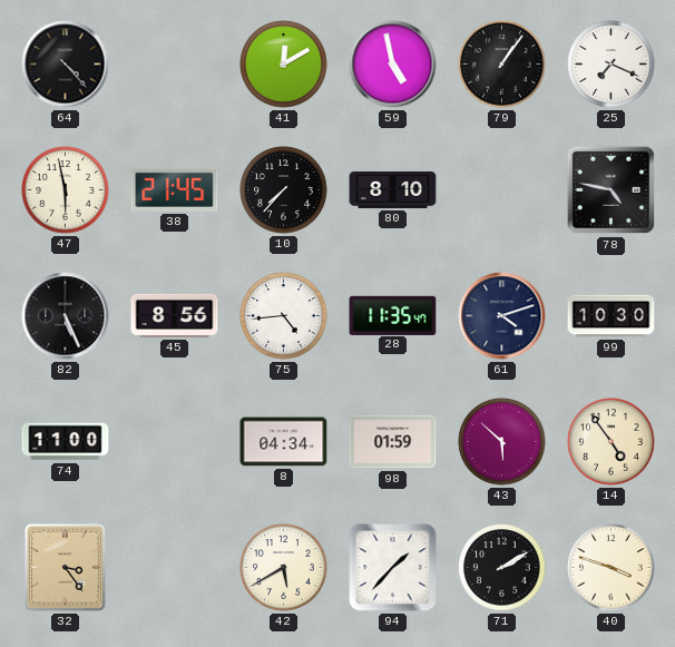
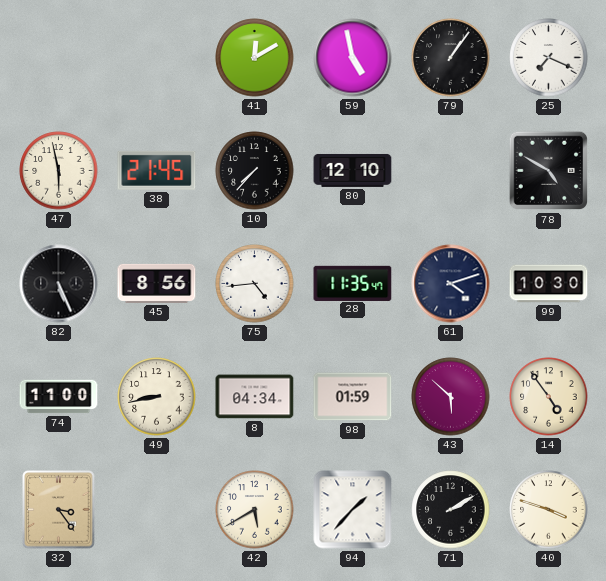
64: 4:23 -> none (66, 65)
80: 8:10 -> 12:10 (353, 170)
78: 4:47 -> 4:50 (549, 171)
49: none -> 8:43 (157, 397)
